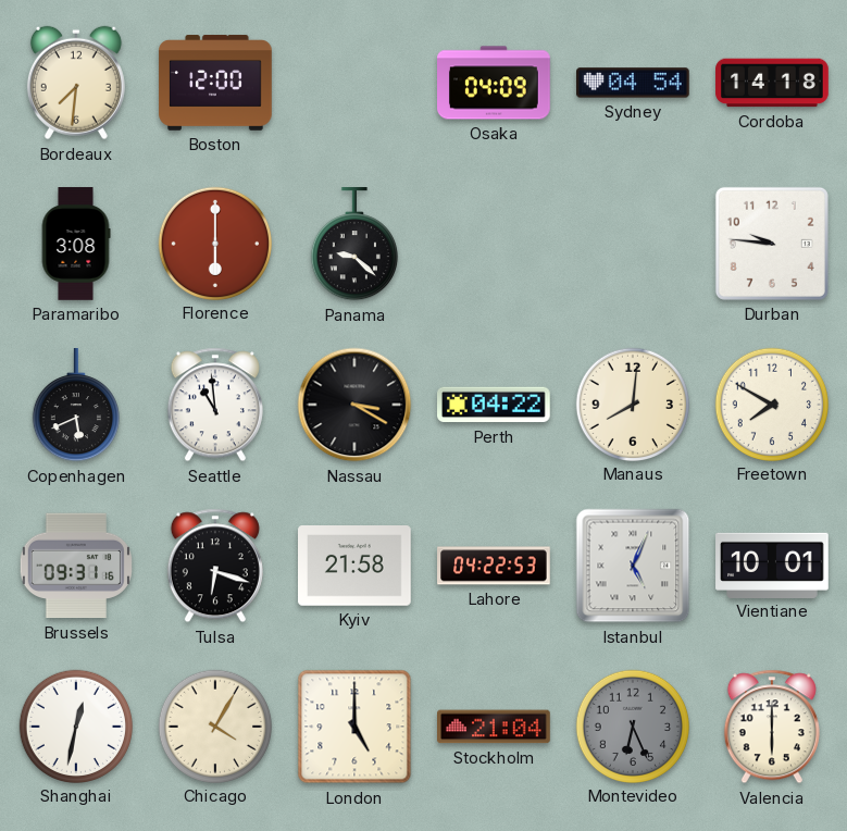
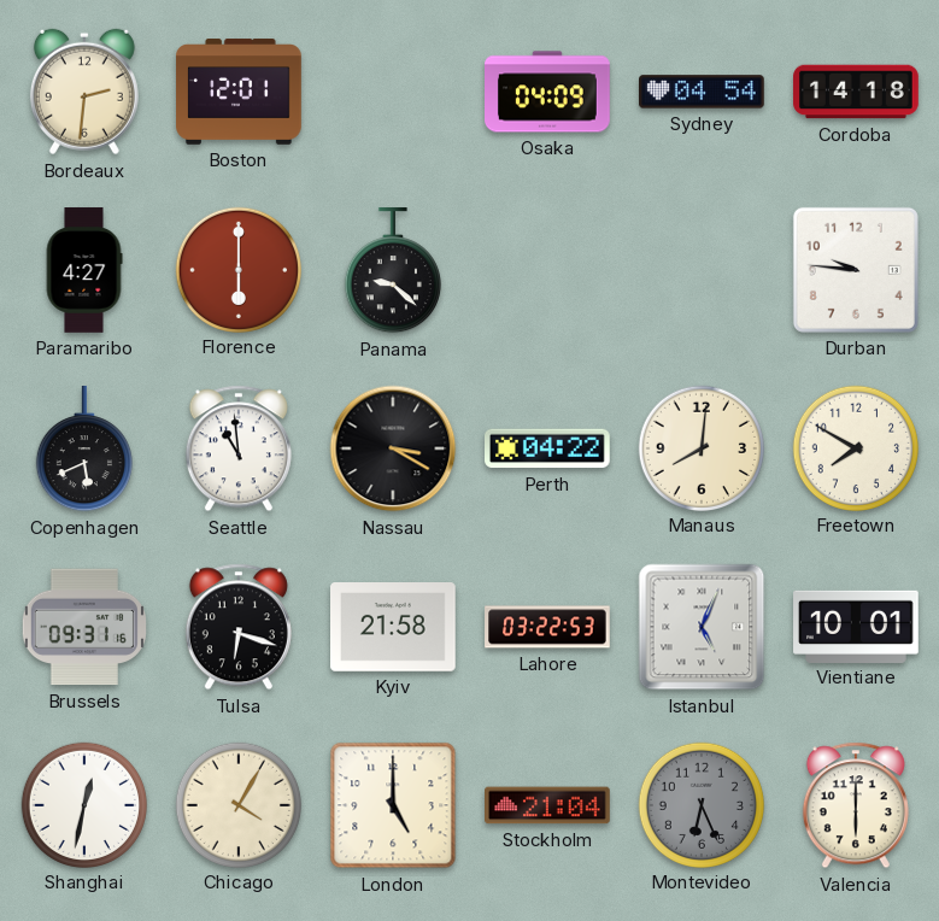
Bordeaux: 7:31 -> 2:31 (84, 92)
Boston: 12:00 -> 12:01 (239, 92)
Paramaribo: 3:08 -> 4:27 (84, 270)
Lahore: 04:22 -> 03:22 (547, 627)
